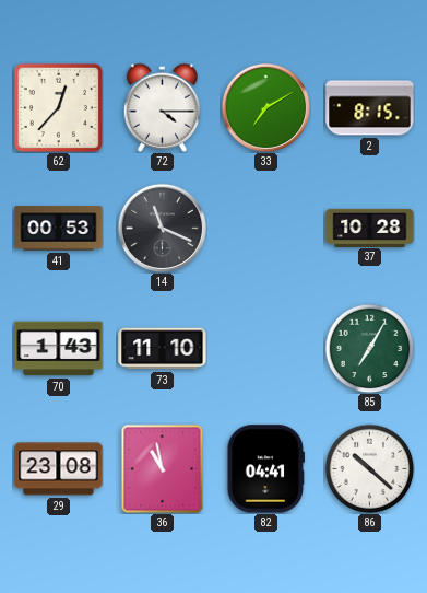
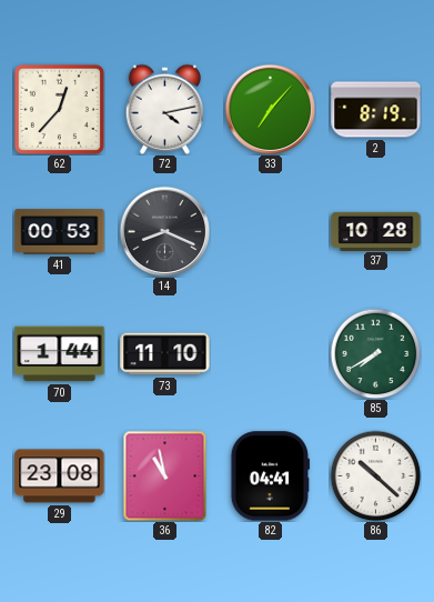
72: 4:15 -> 4:13 (164, 109)
33: 7:10 -> 7:07 (270, 109)
2: 8:15 -> 8:19 (376, 110)
14: 11:19 -> 8:19 (164, 231)
70: 1:43 -> 1:44 (60, 354)
85: 7:05 -> 7:40 (375, 353)
